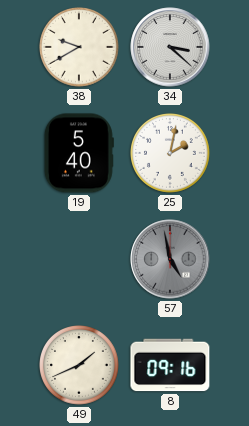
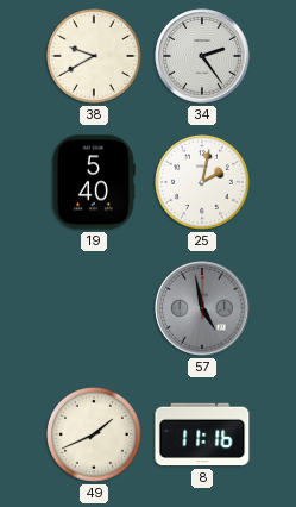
34: 3:22 -> 2:24 (202, 56)
8: 09:16 -> 11:16 (202, 434)
